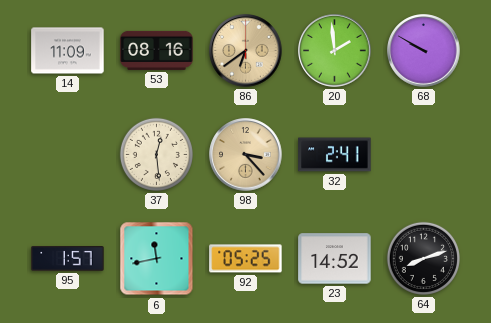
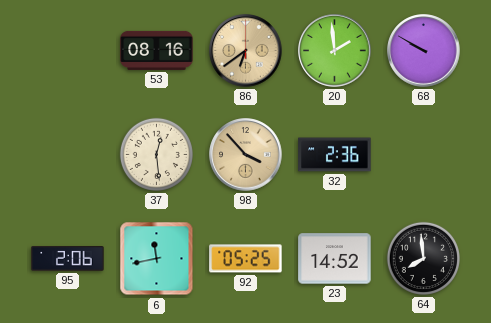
14: 11:09 -> none (68, 51)
98: 3:23 -> 3:53 (246, 155)
32: 2:41 -> 2:36 (335, 155)
95: 1:57 -> 2:06 (68, 259)
64: 8:12 -> 7:59 (423, 258)
